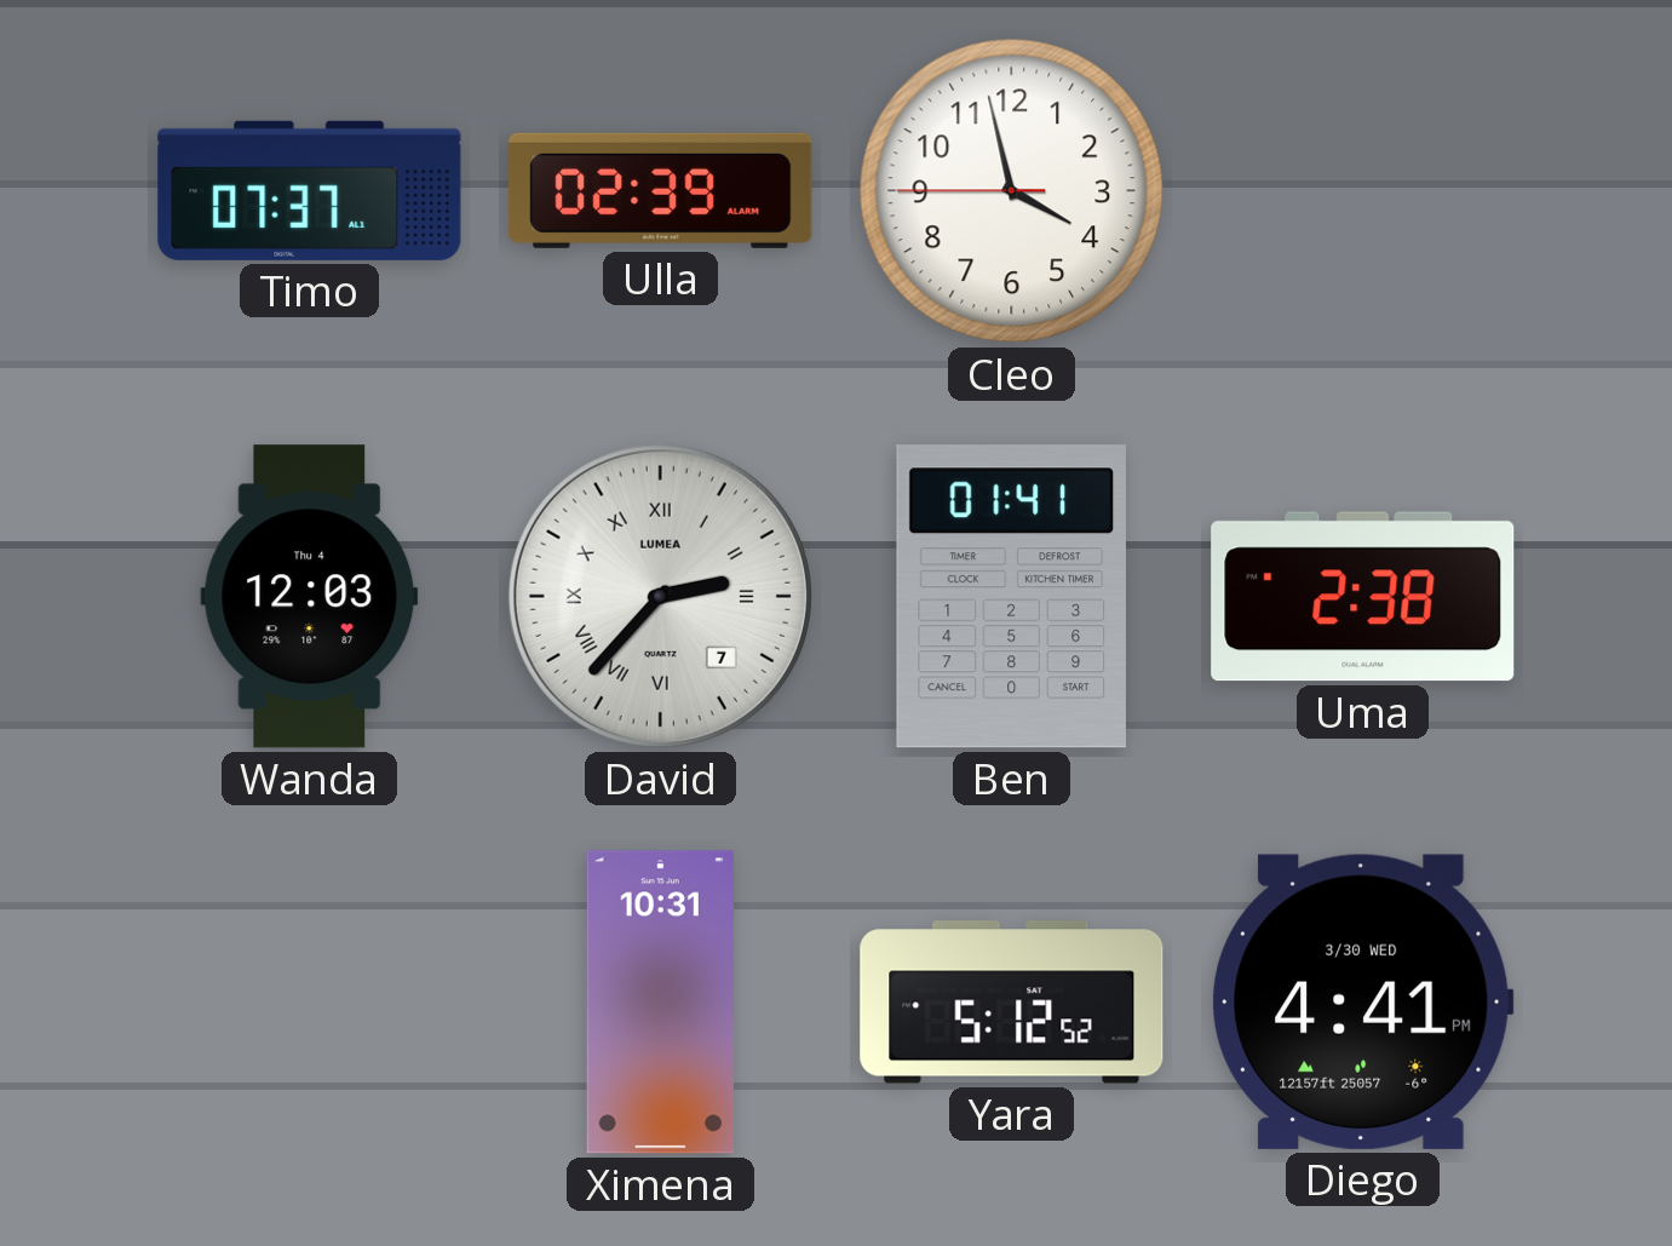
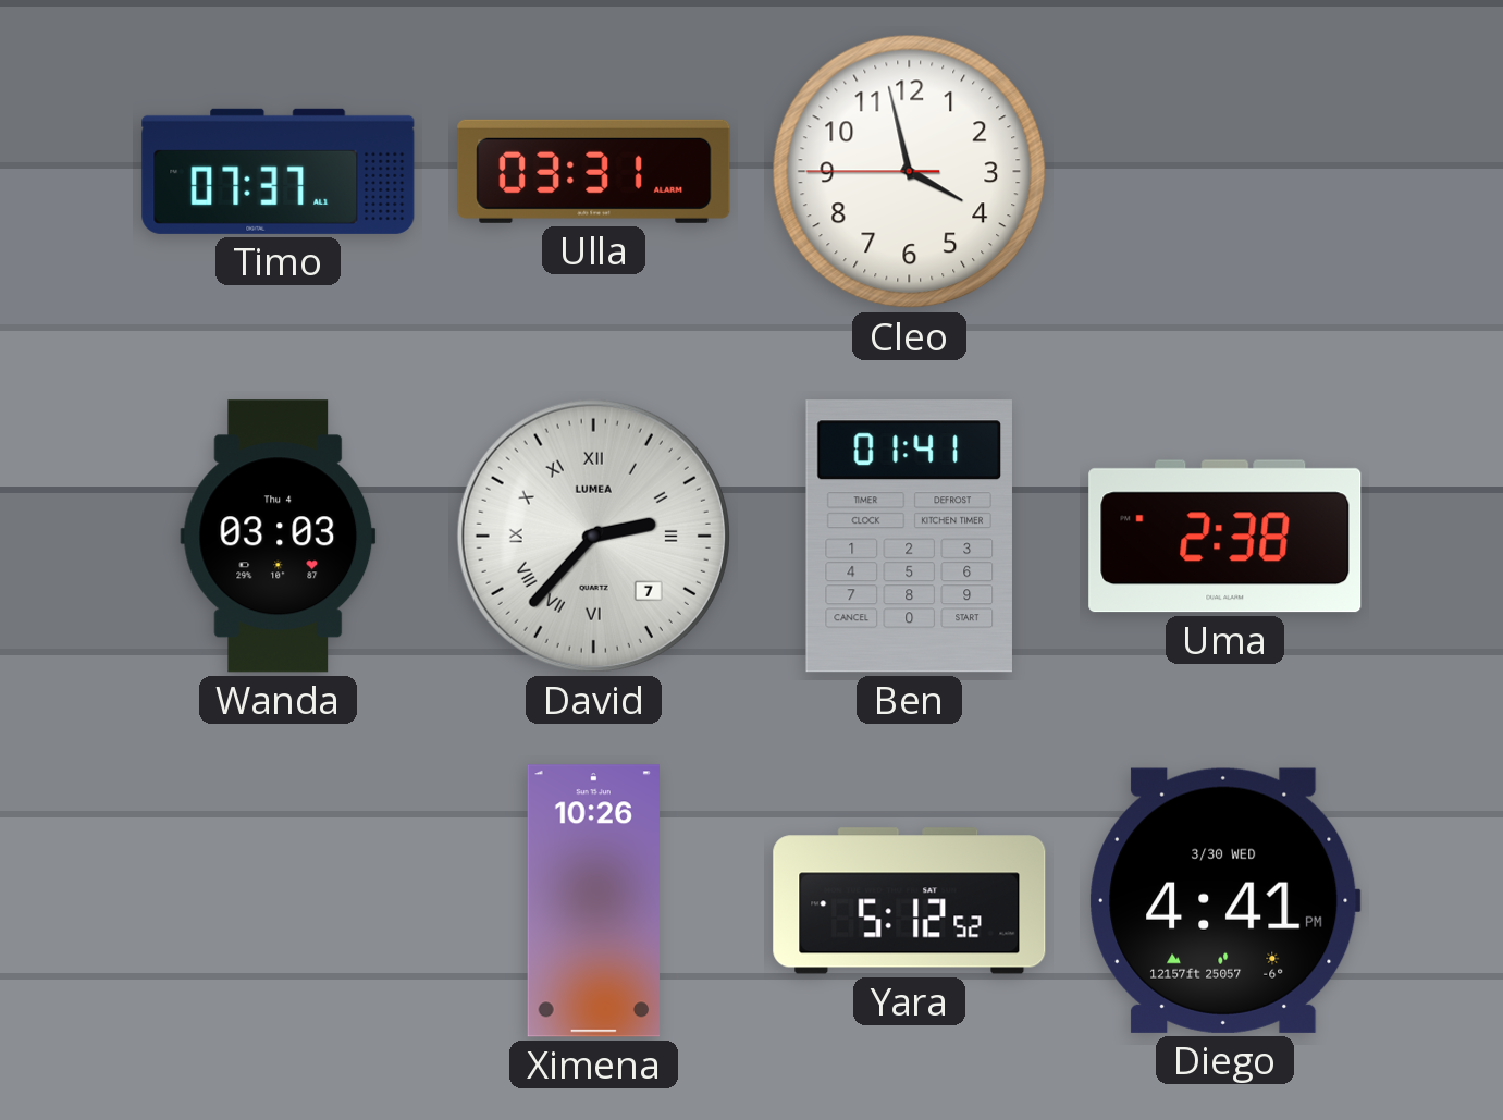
Ulla: 02:39 -> 03:31 (594, 171)
Wanda: 12:03 -> 03:03 (279, 537)
Ximena: 10:31 -> 10:26 (593, 901)
